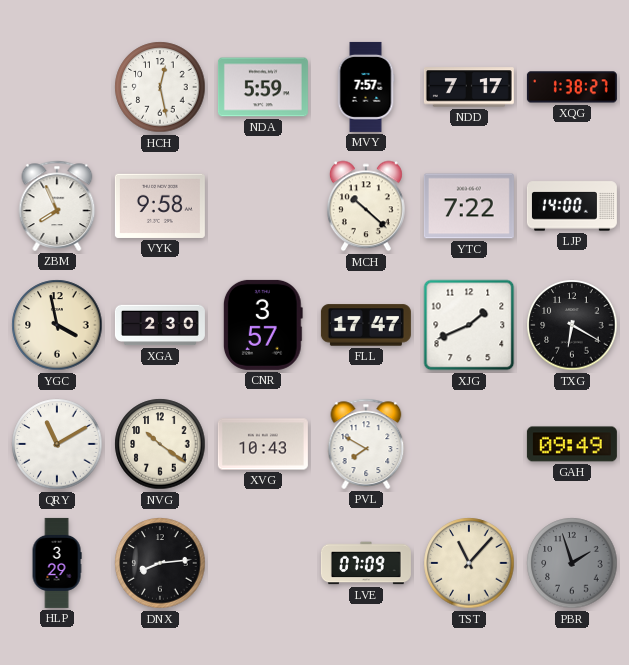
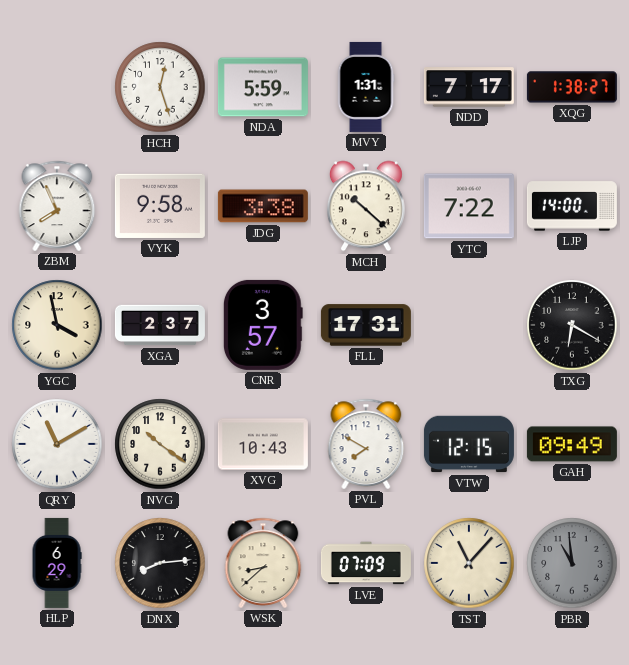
HCH: 12:28 -> 12:27 (160, 87)
MVY: 7:57 -> 1:31 (366, 87)
JDG: none -> 3:38 (263, 206)
XGA: 2:30 -> 2:37 (160, 325)
FLL: 17:47 -> 17:31 (366, 325)
XJG: 1:41 -> none (469, 325)
VTW: none -> 12:15 (469, 444)
HLP: 3:29 -> 6:29 (57, 563)
WSK: none -> 8:38 (263, 563)
PBR: 1:57 -> 10:59 (572, 563)
